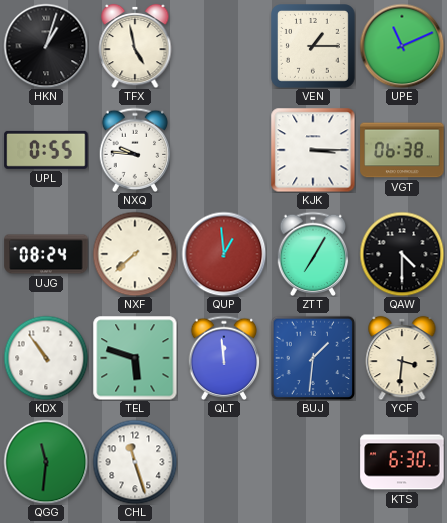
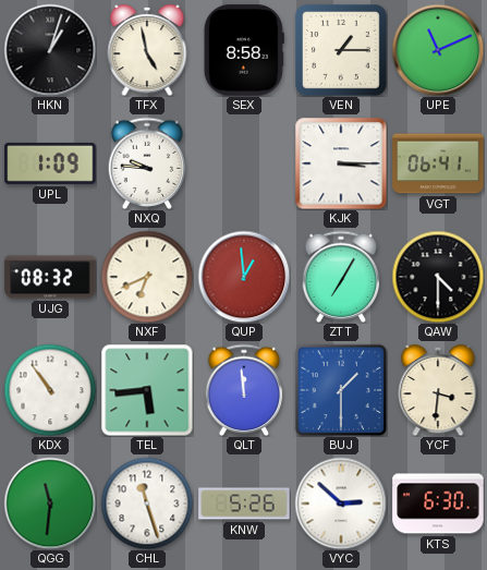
SEX: none -> 8:58 (244, 50)
UPL: 0:55 -> 1:09 (50, 163)
VGT: 06:38 -> 06:41 (438, 163)
UJG: 08:24 -> 08:32 (50, 277)
NXF: 7:38 -> 6:41 (147, 277)
TEL: 5:48 -> 5:44 (147, 390)
BUJ: 1:31 -> 1:30 (341, 390)
KNW: none -> 5:26 (244, 504)
VYC: none -> 2:52 (341, 504)
